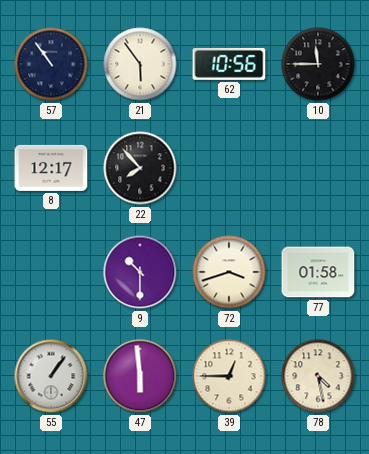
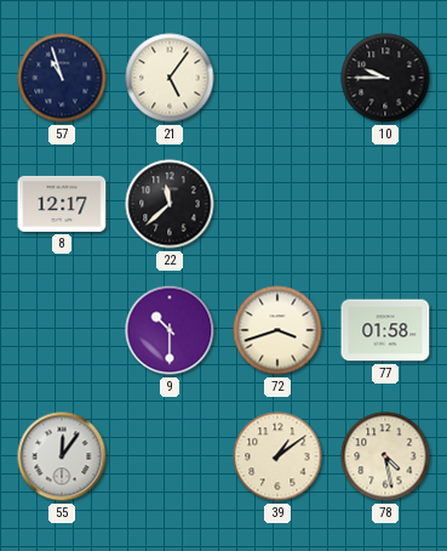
57: 10:54 -> 10:57 (62, 78)
21: 5:54 -> 5:06 (170, 78)
62: 10:56 -> none (229, 64)
10: 11:45 -> 9:45 (385, 78)
22: 7:53 -> 11:38 (170, 204)
55: 1:06 -> 12:06 (62, 456)
47: 5:59 -> none (140, 376)
39: 12:45 -> 1:09 (277, 456)
